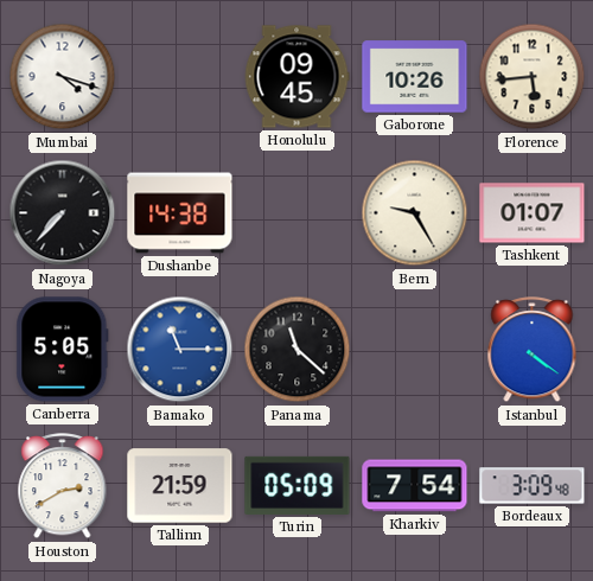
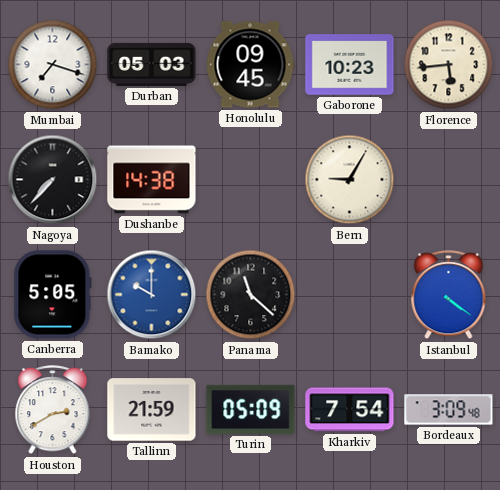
Mumbai: 4:18 -> 7:18 (53, 65)
Durban: none -> 05:03 (152, 64)
Gaborone: 10:26 -> 10:23 (350, 65)
Bern: 9:25 -> 9:05 (350, 180)
Tashkent: 01:07 -> none (533, 213)
Bamako: 11:15 -> 10:00 (152, 295)
